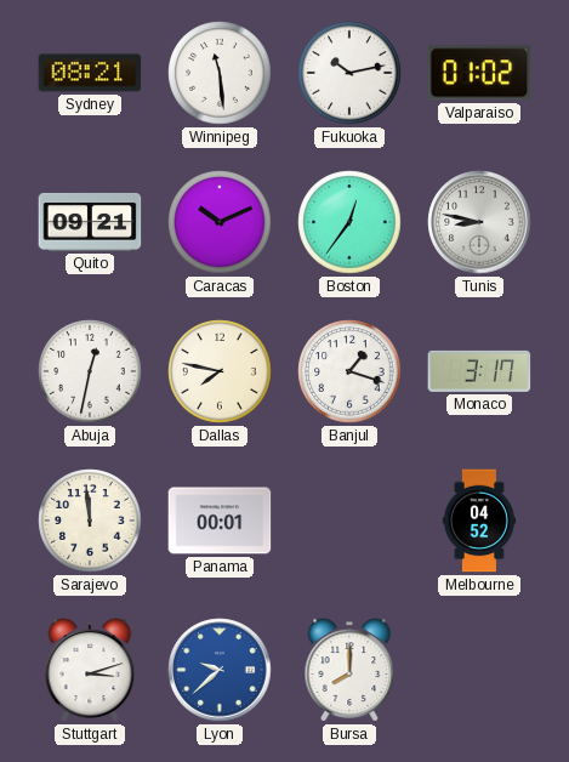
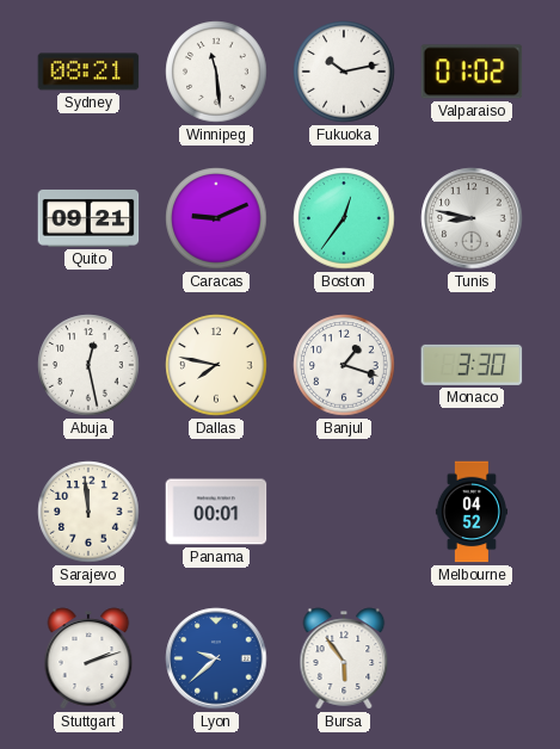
Caracas: 10:11 -> 9:11 (216, 218)
Abuja: 12:32 -> 12:28 (88, 365)
Monaco: 3:17 -> 3:30 (472, 365)
Stuttgart: 3:12 -> 2:12 (88, 658)
Bursa: 8:00 -> 5:54 (344, 658)
